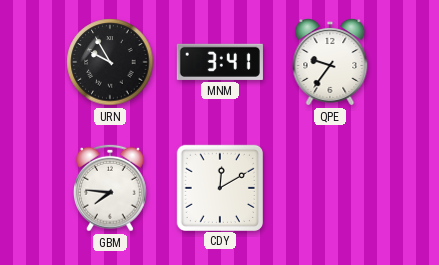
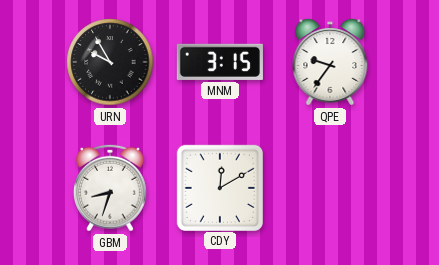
MNM: 3:41 -> 3:15 (220, 62)
GBM: 7:46 -> 8:33 (111, 188)
